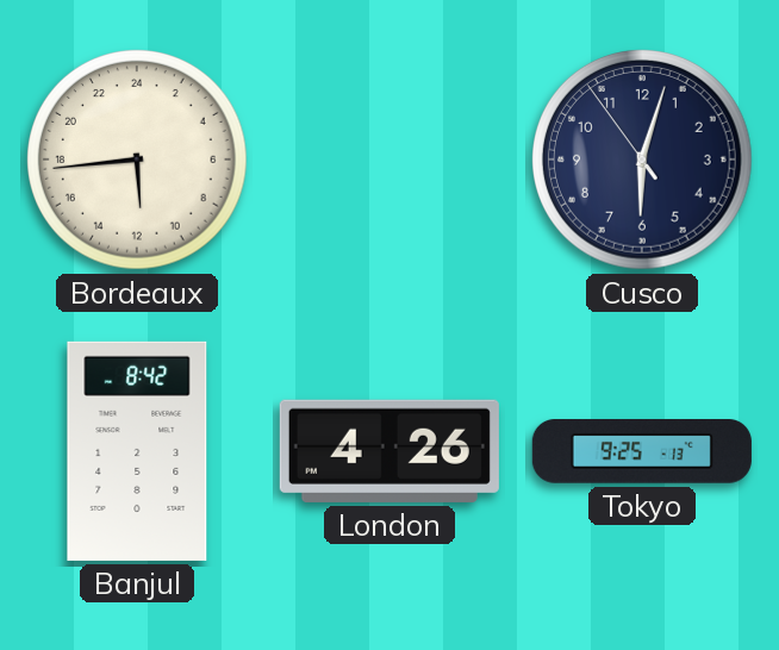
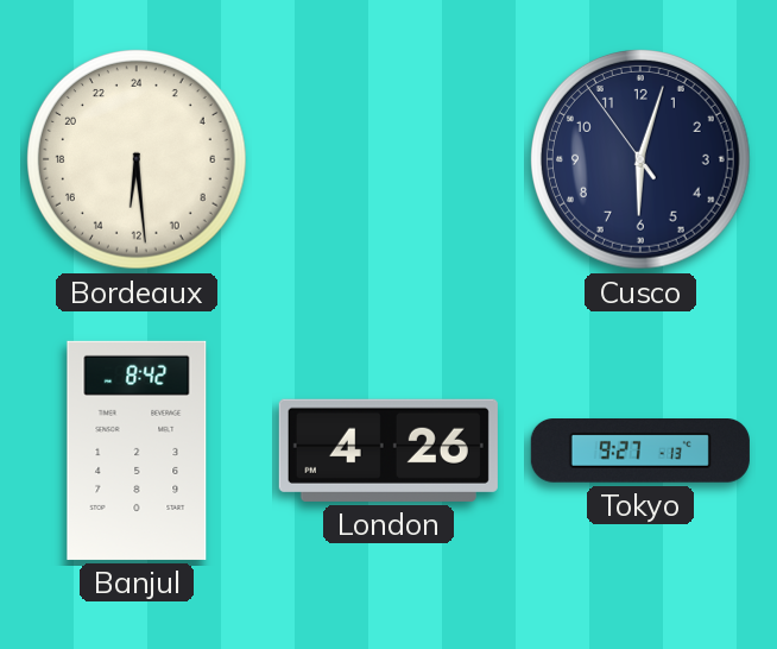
Bordeaux: 11:44 -> 12:29 (138, 160)
Tokyo: 9:25 -> 9:27 (640, 452)
